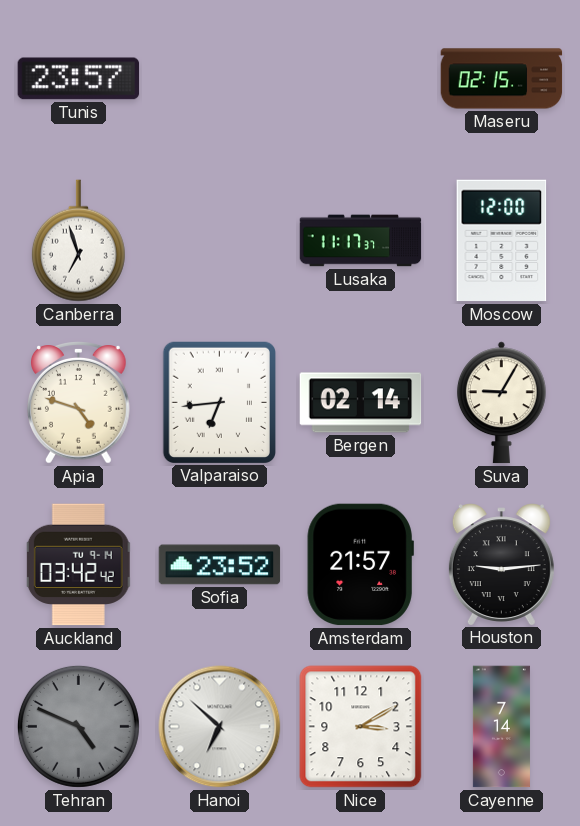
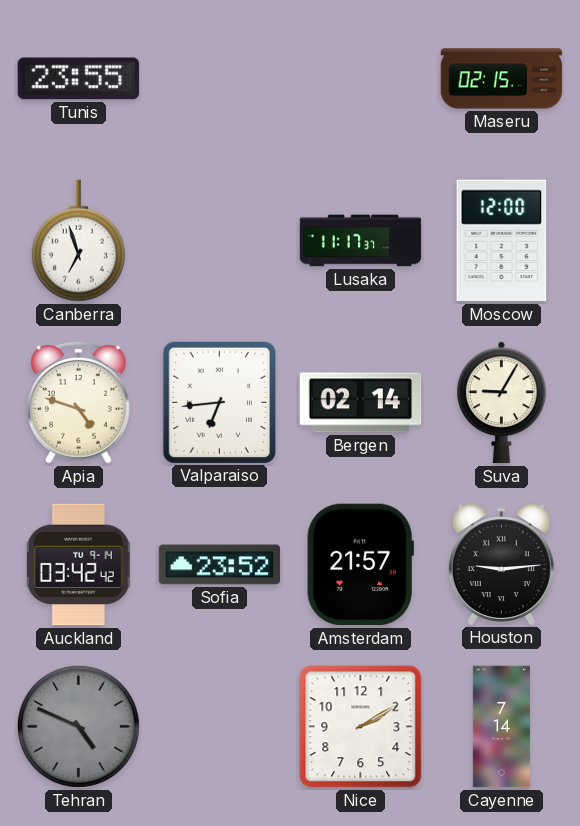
Tunis: 23:57 -> 23:55 (79, 79)
Hanoi: 6:52 -> none (220, 727)
Nice: 3:10 -> 2:10 (361, 727)
